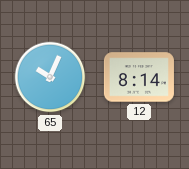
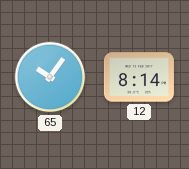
65: 10:04 -> 10:06 (50, 77)
